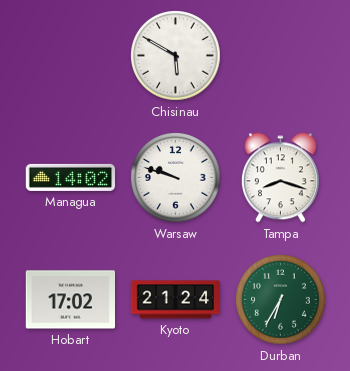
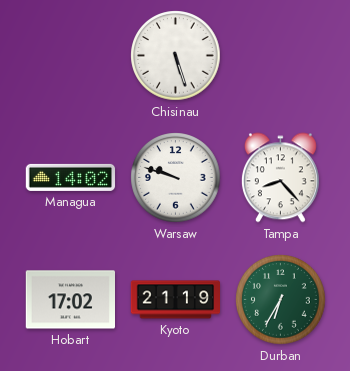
Chisinau: 5:50 -> 5:27 (176, 56)
Tampa: 8:18 -> 8:23 (280, 178)
Kyoto: 21:24 -> 21:19 (176, 300)
